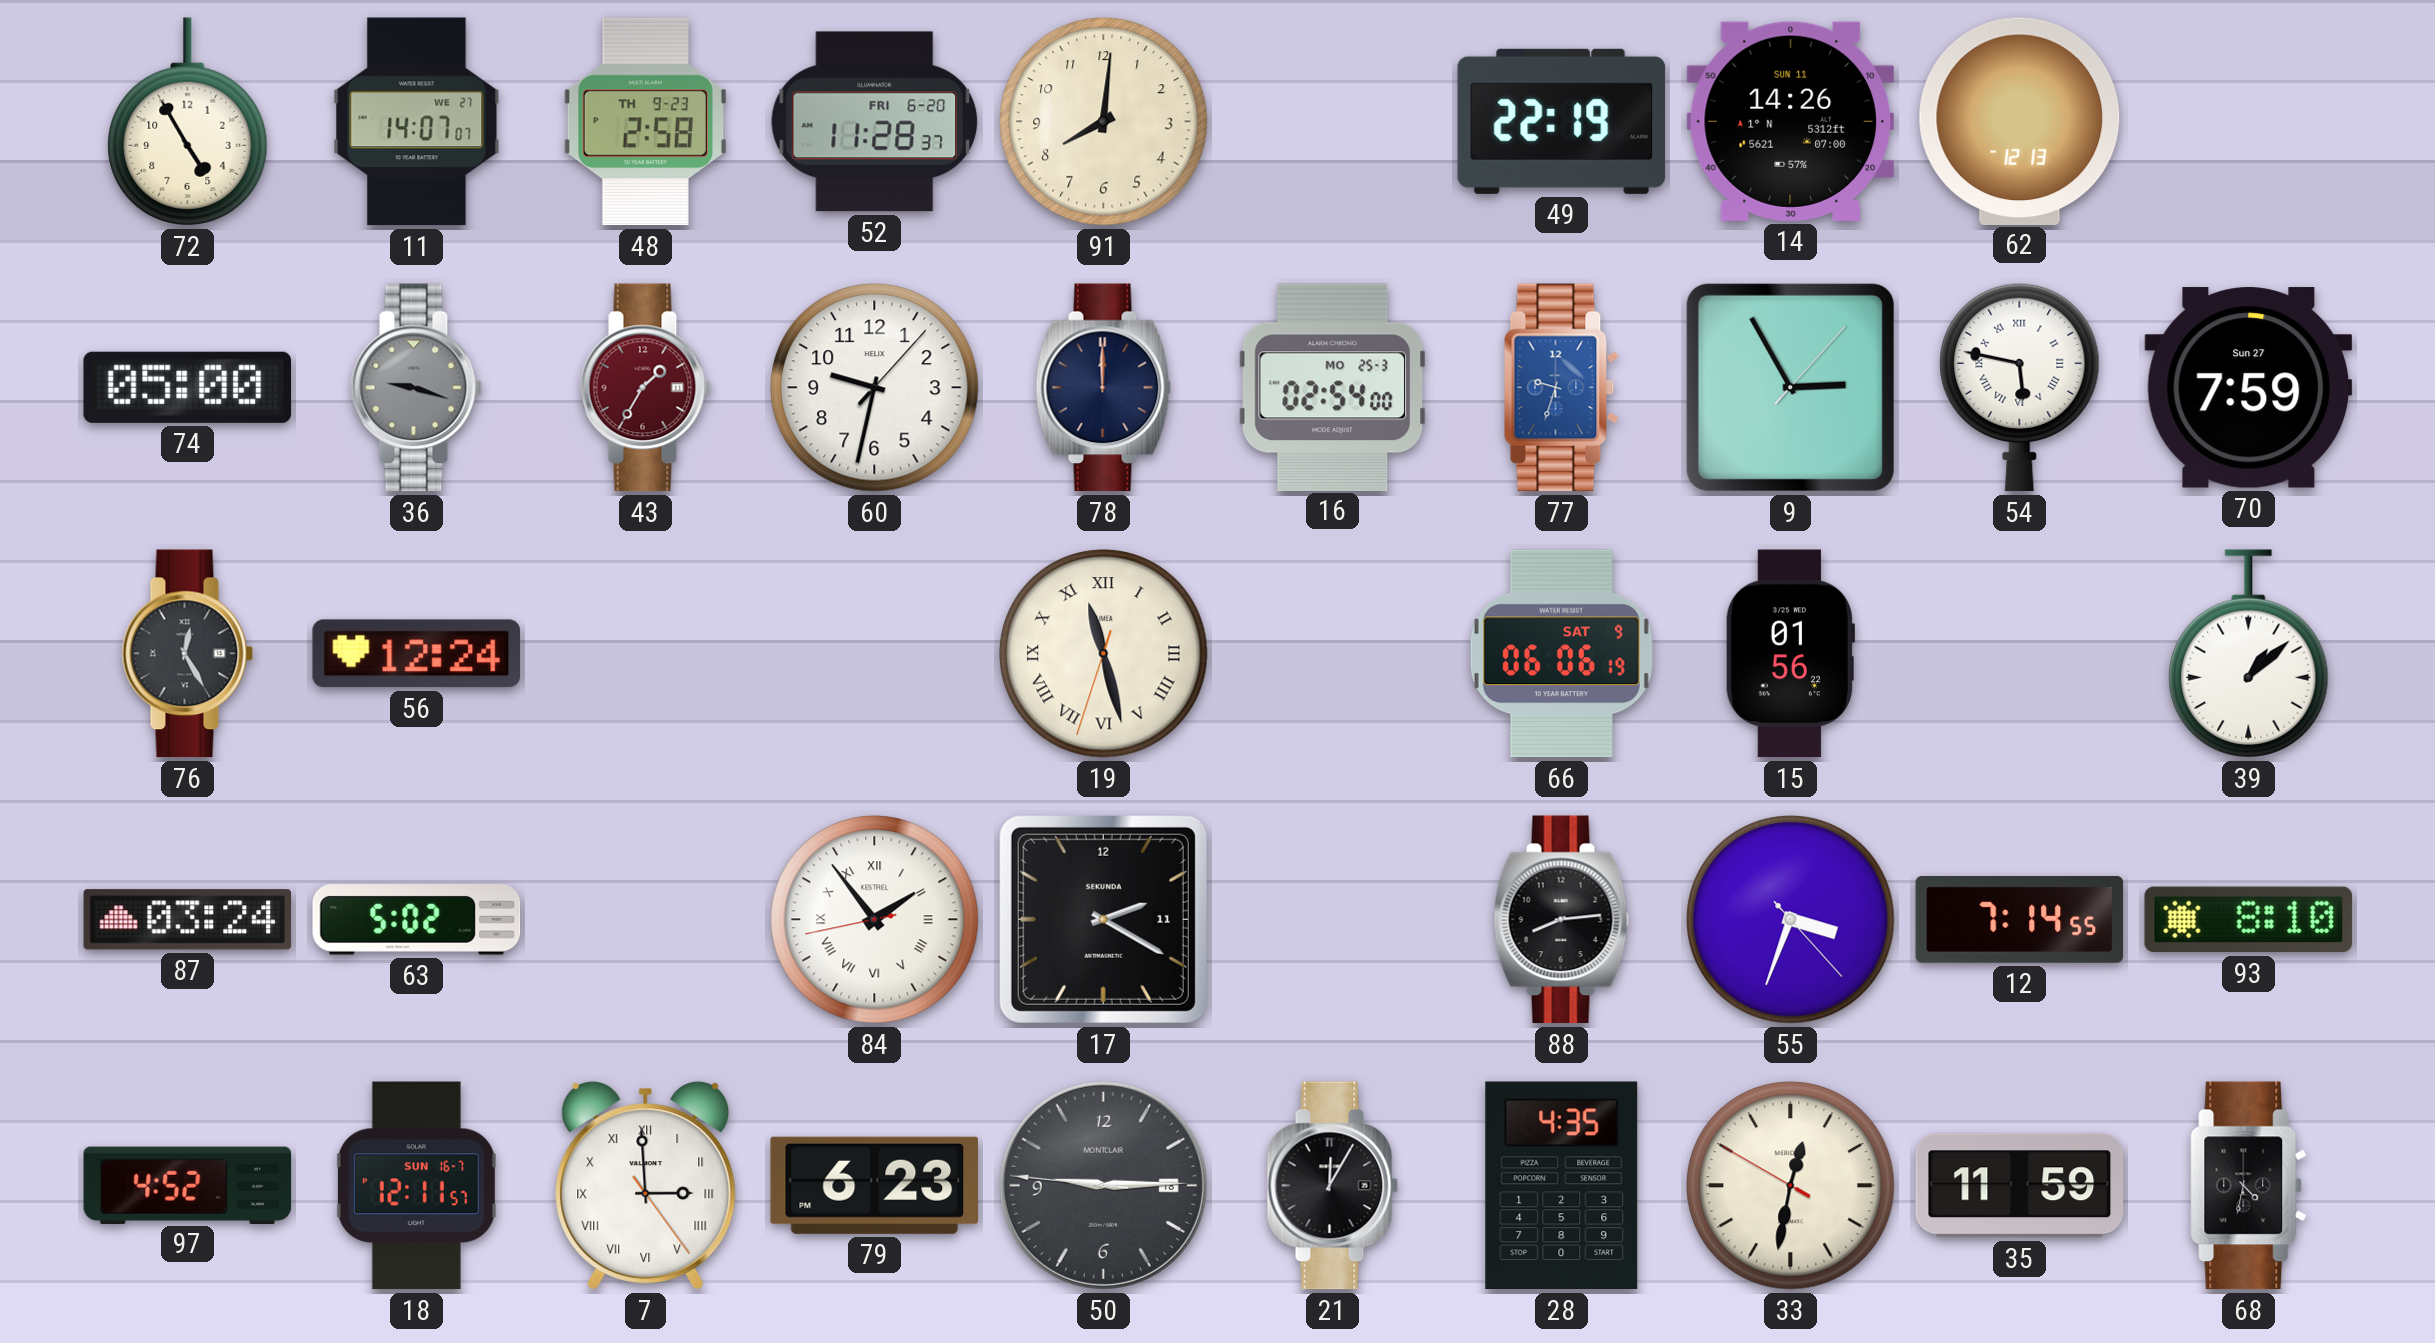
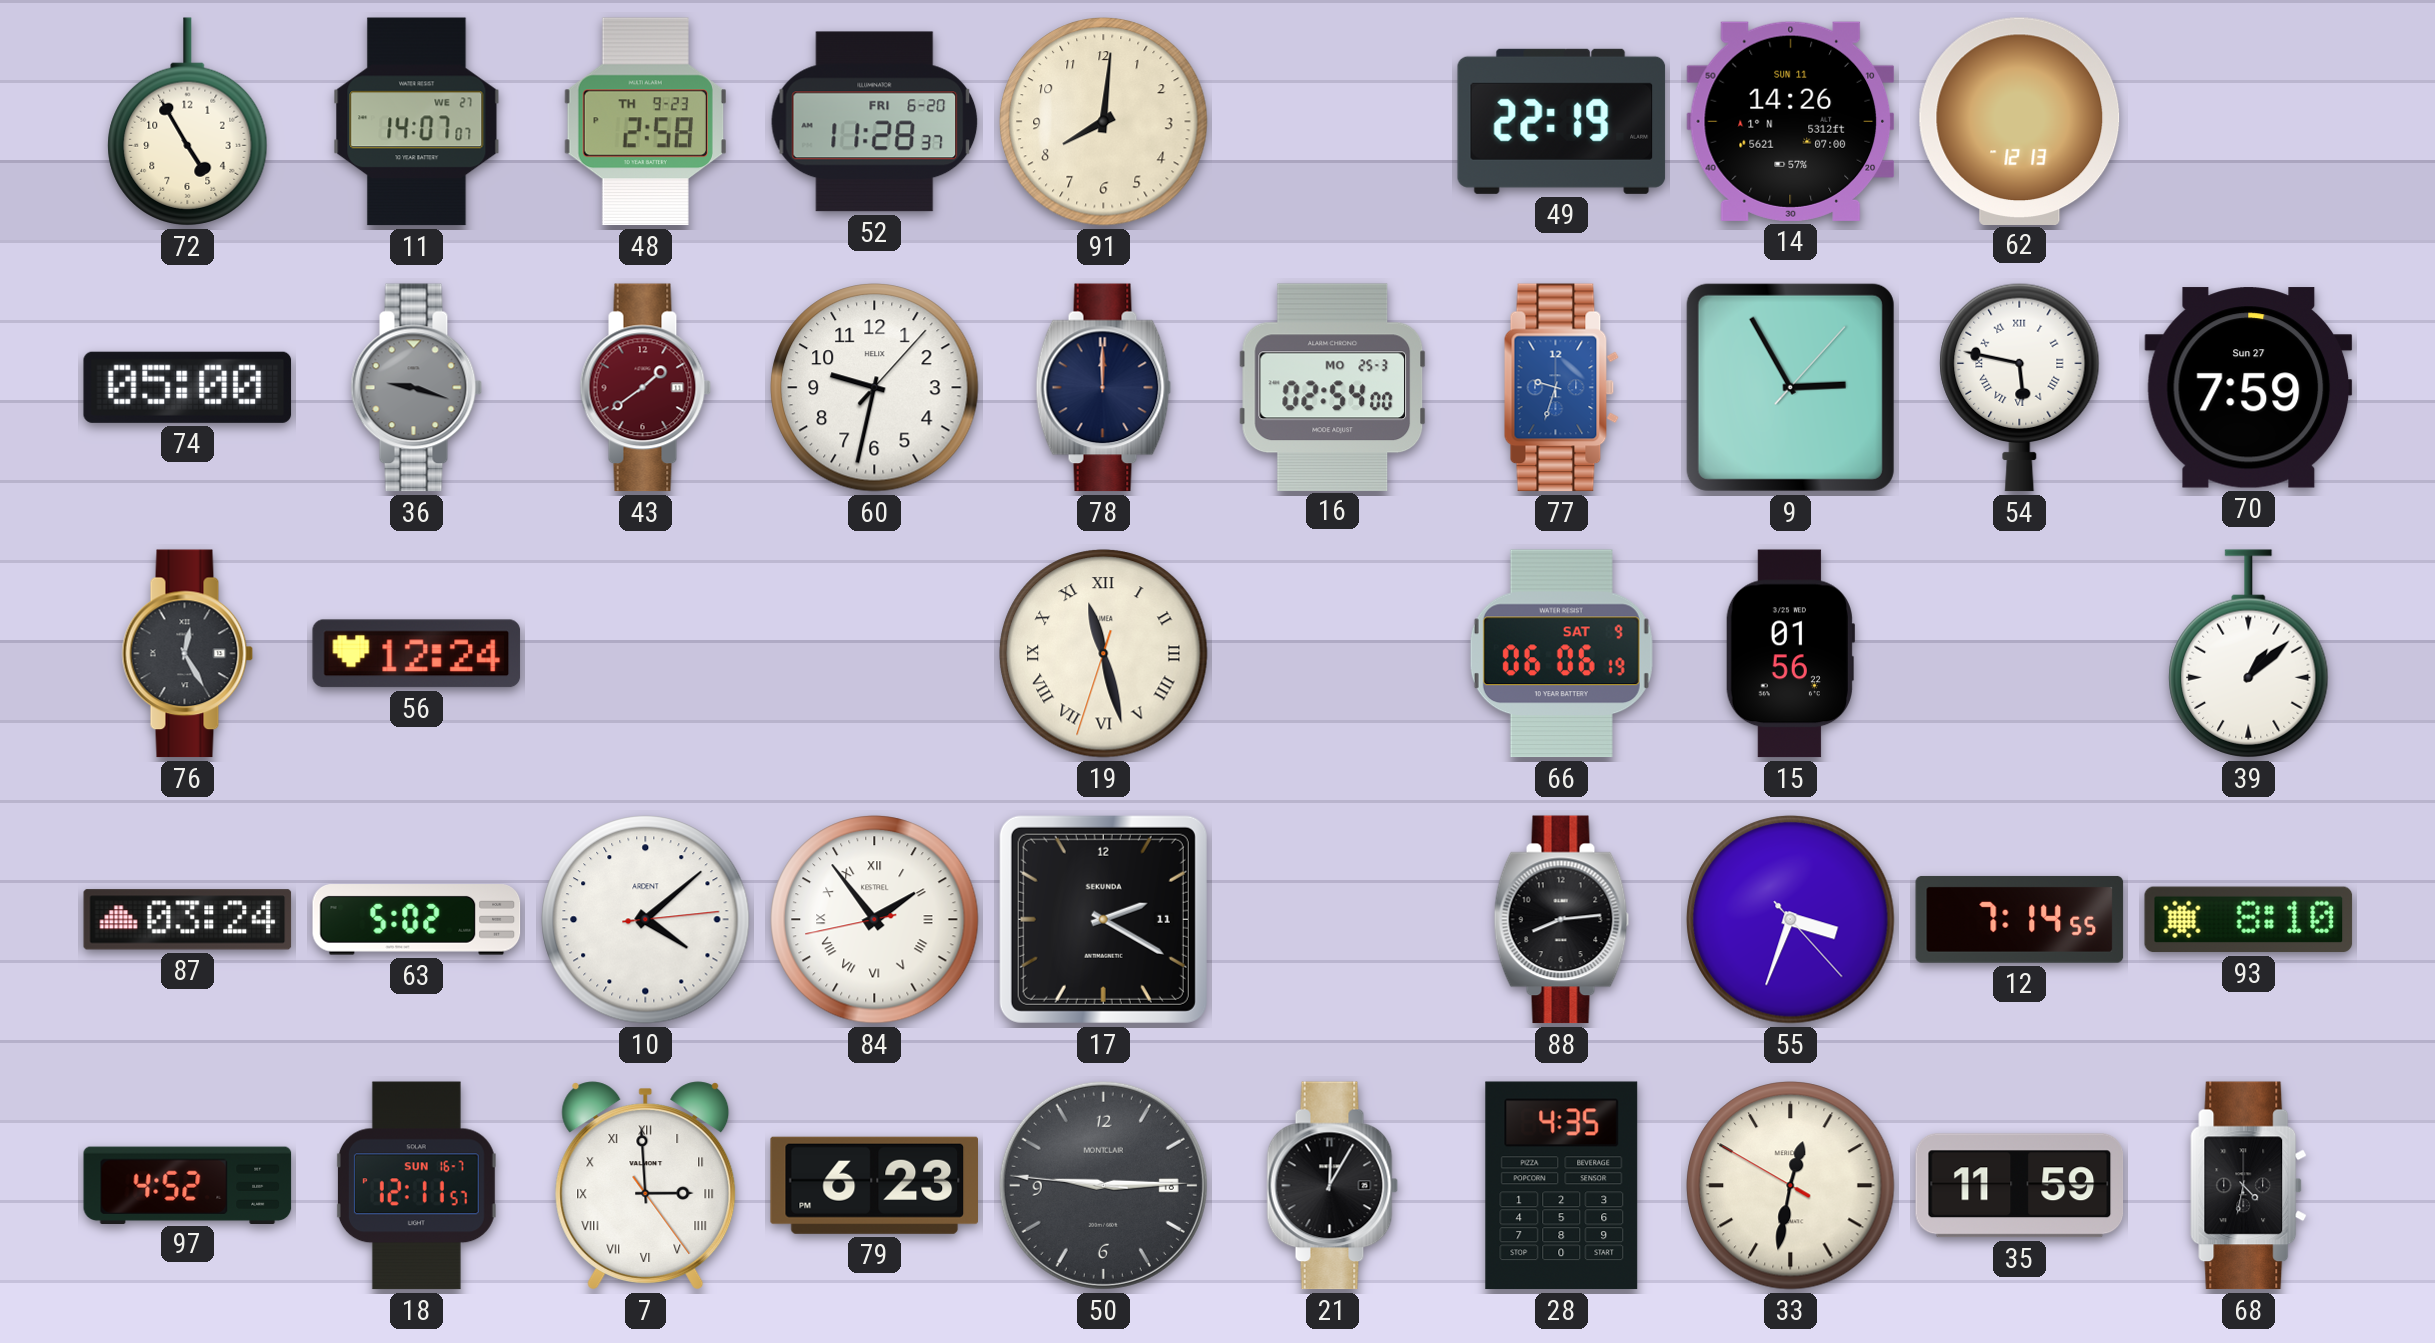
43: 1:35 -> 1:39 (646, 388)
10: none -> 4:08 (646, 920)
